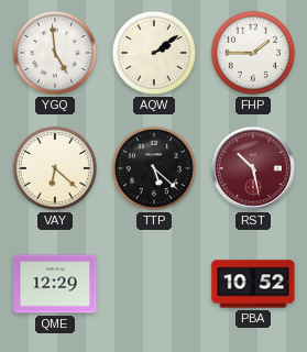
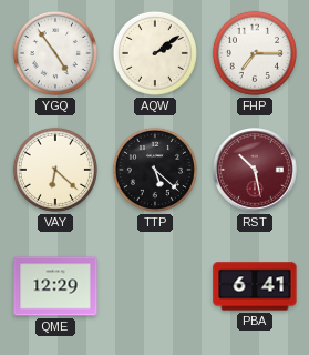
YGQ: 4:59 -> 4:54 (55, 53)
FHP: 1:45 -> 7:15 (255, 53)
PBA: 10:52 -> 6:41 (255, 286)
